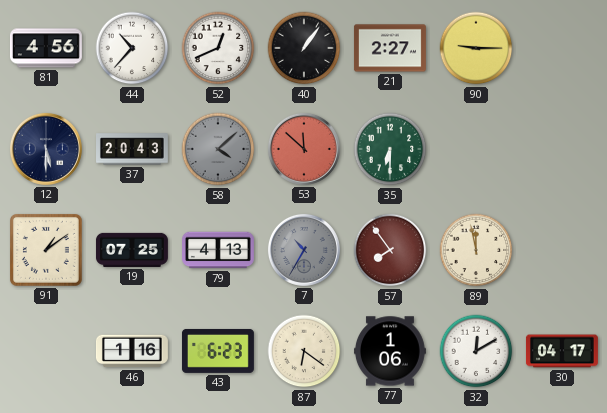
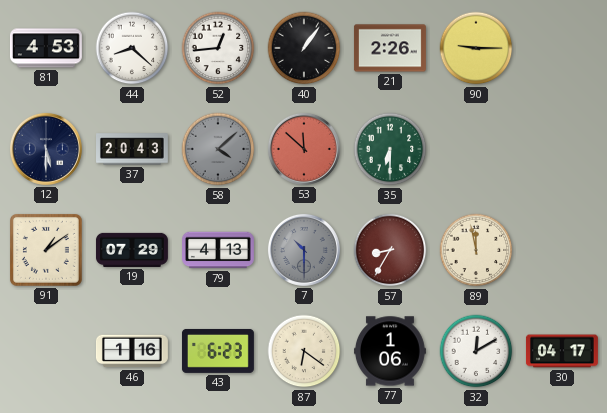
81: 4:56 -> 4:53 (46, 48)
44: 10:37 -> 8:22 (132, 48)
52: 12:41 -> 12:44 (218, 48)
21: 2:27 -> 2:26 (390, 48)
19: 07:25 -> 07:29 (132, 250)
7: 10:35 -> 10:30 (304, 250)
57: 7:54 -> 8:35 (390, 250)
